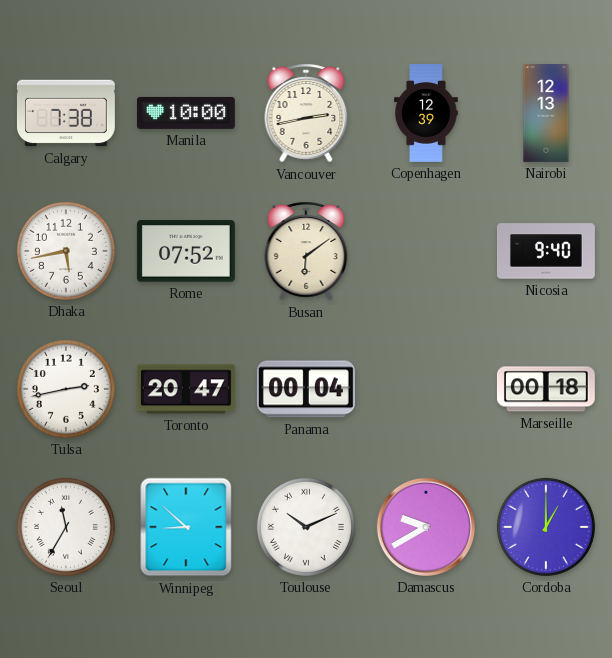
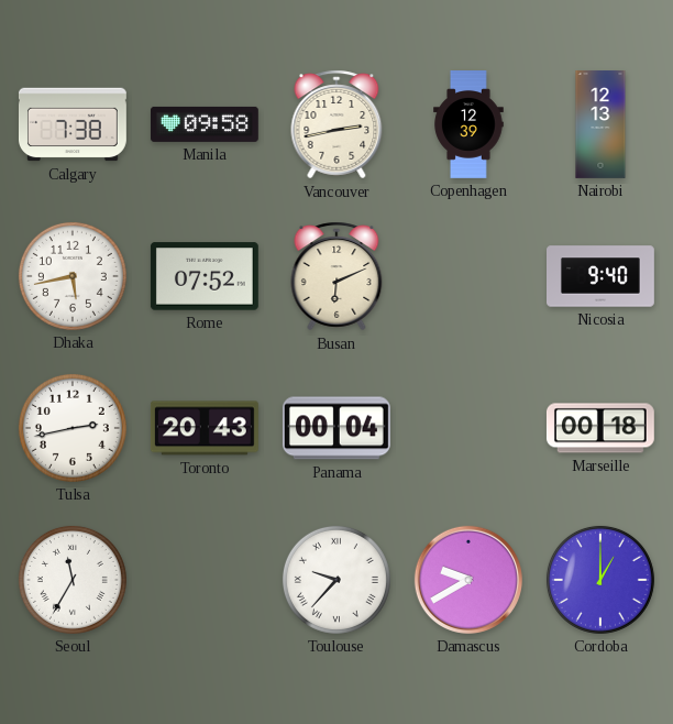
Manila: 10:00 -> 09:58 (205, 124)
Busan: 6:09 -> 6:11 (336, 276)
Toronto: 20:47 -> 20:43 (205, 428)
Winnipeg: 8:52 -> none (186, 527)
Toulouse: 10:11 -> 9:37 (336, 580)
